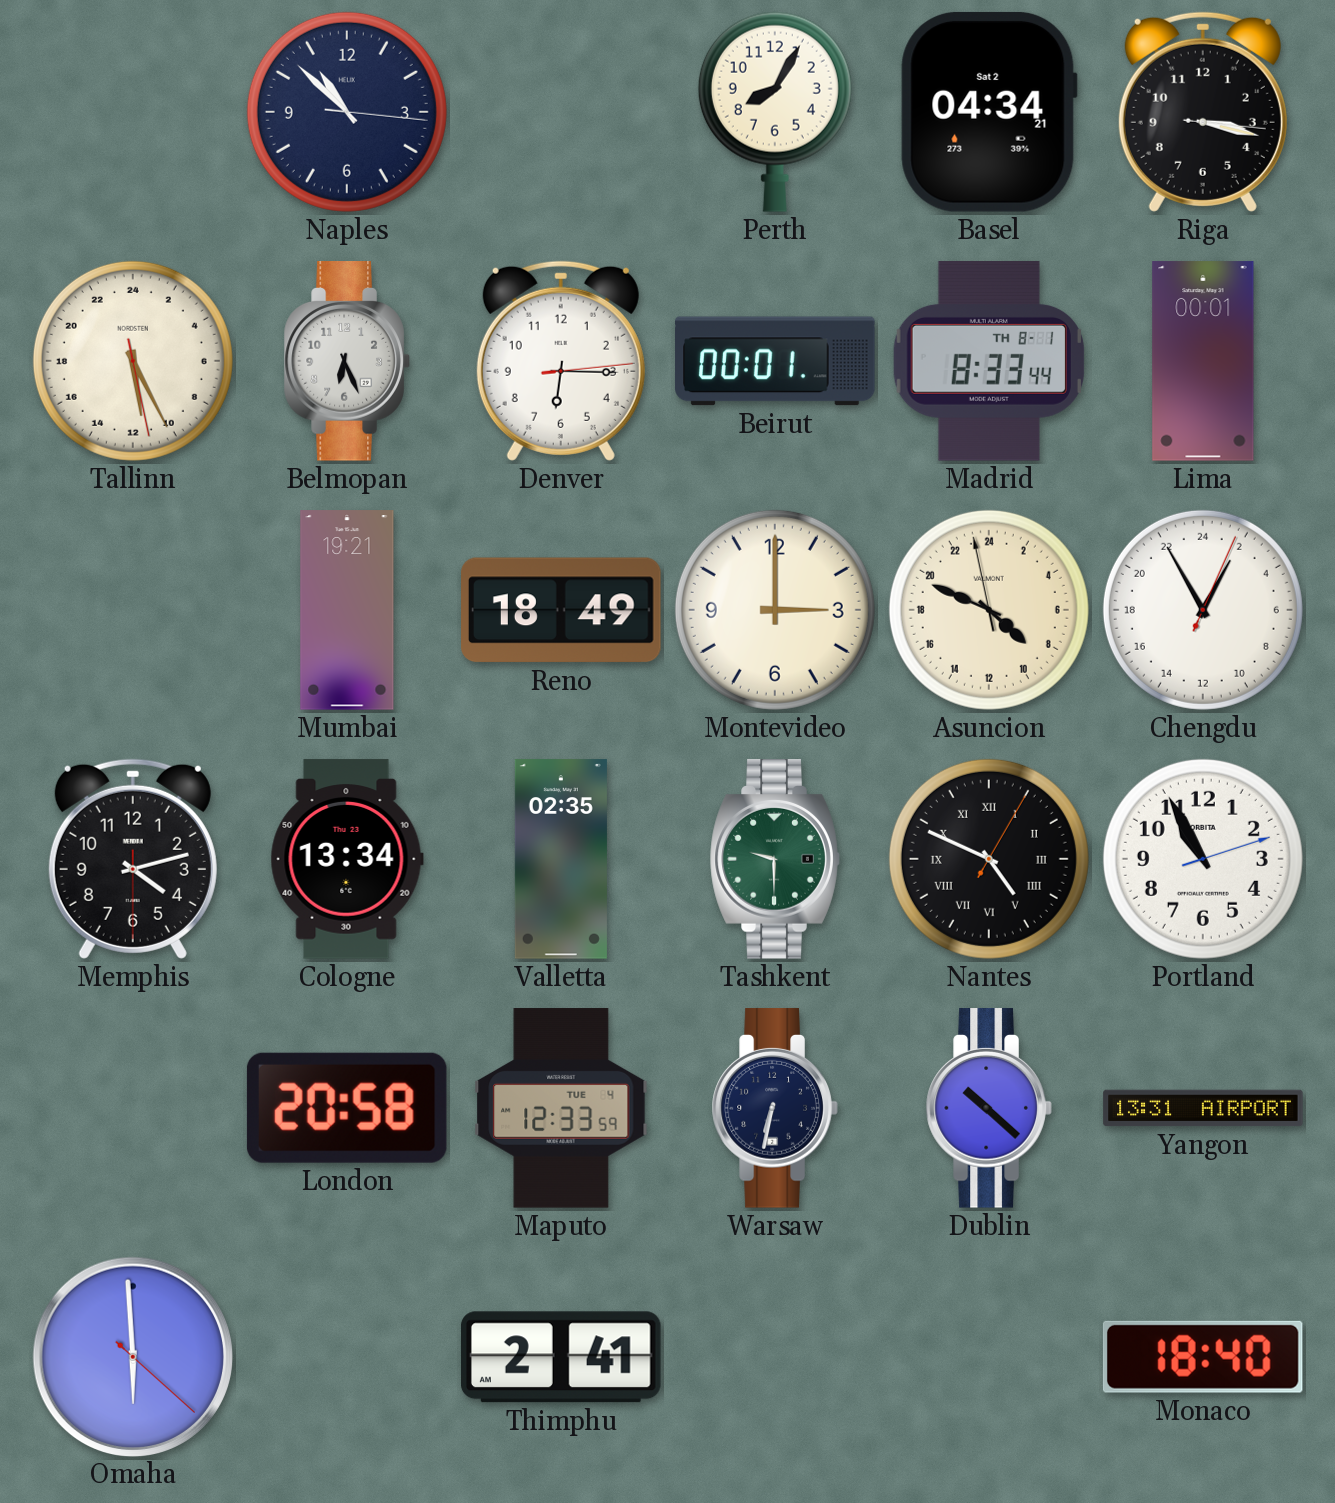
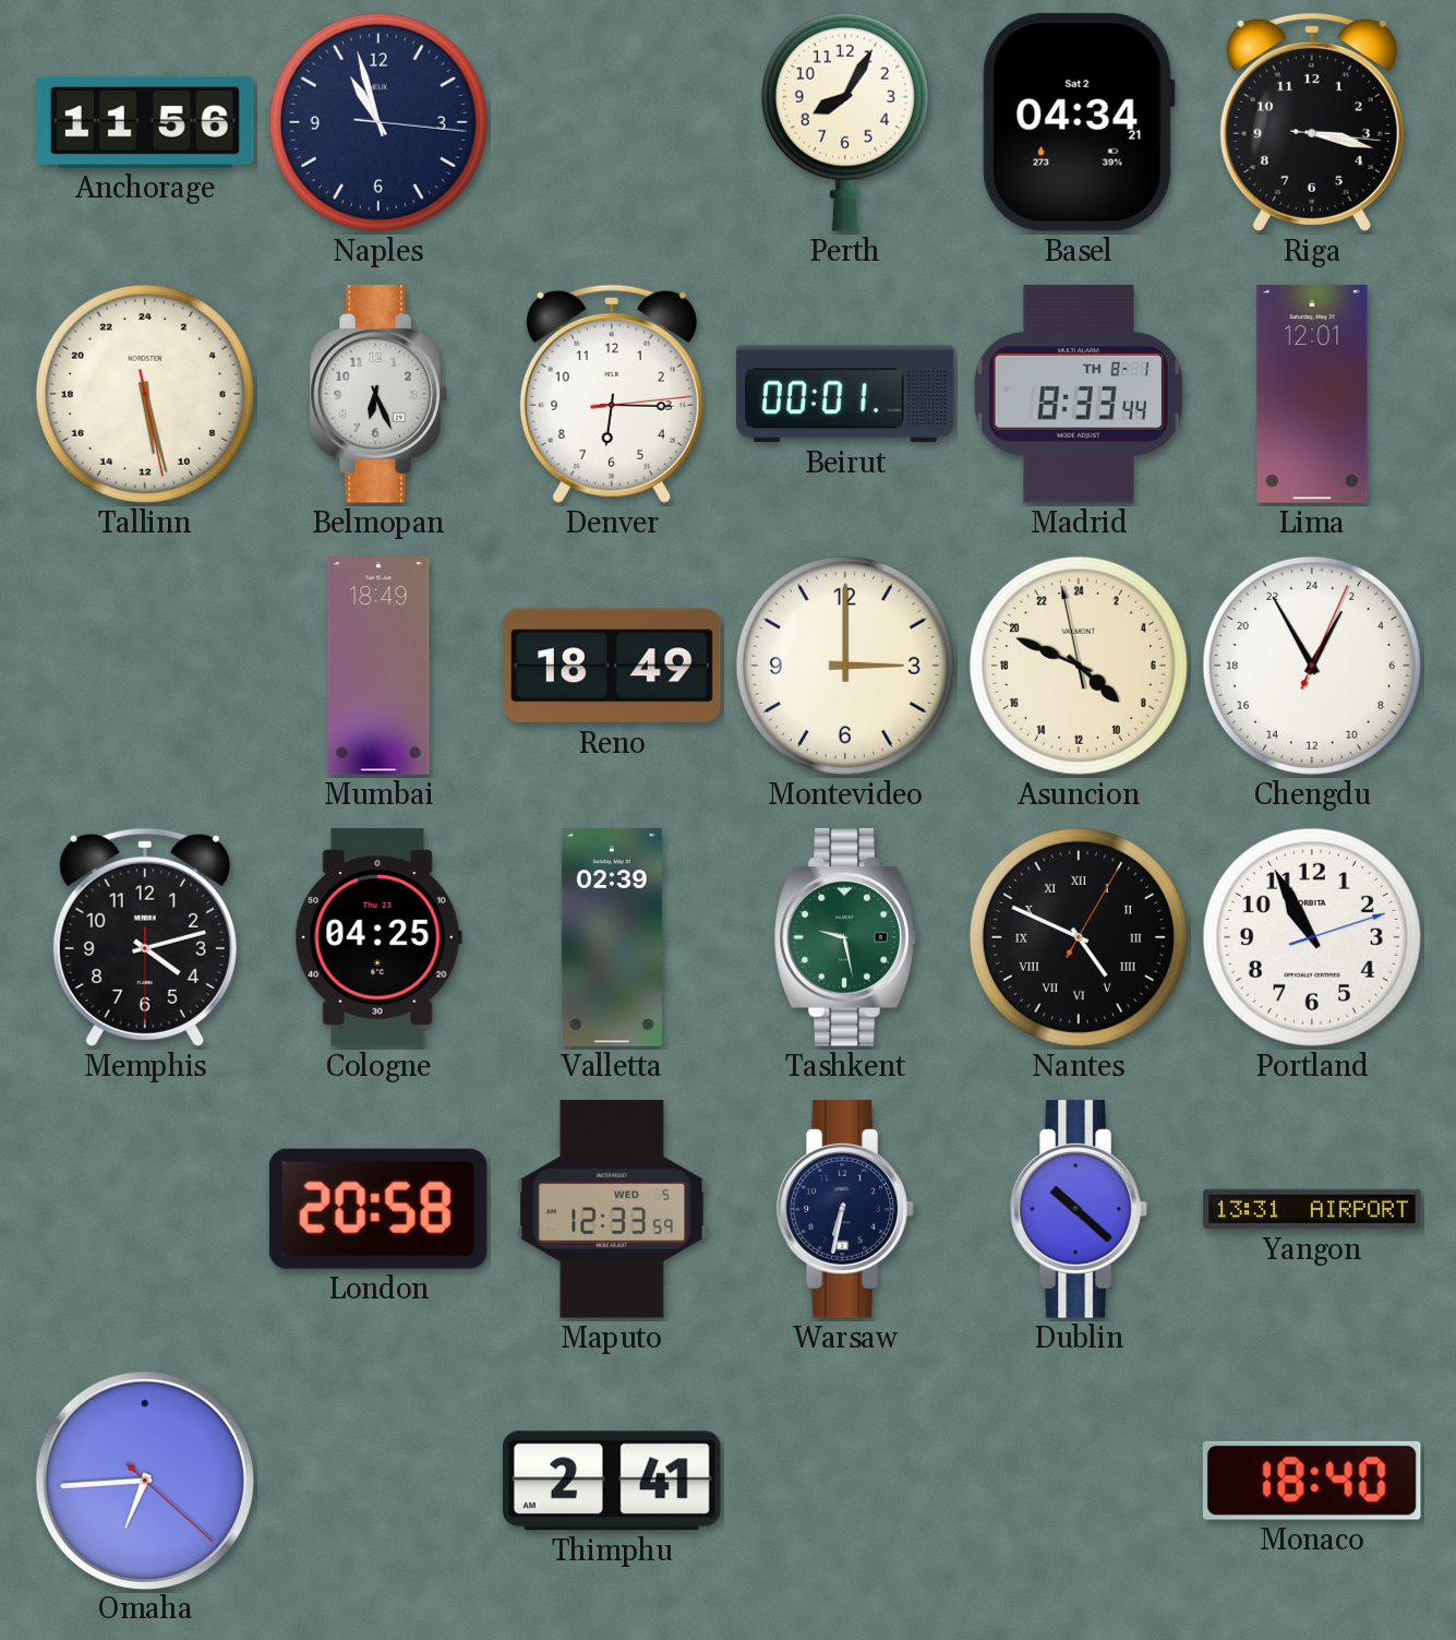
Anchorage: none -> 11:56 (146, 122)
Naples: 10:52 -> 10:57 (378, 122)
Tallinn: 11:25 -> 11:27 (145, 394)
Lima: 00:01 -> 12:01 (1312, 394)
Mumbai: 19:21 -> 18:49 (378, 666)
Cologne: 13:34 -> 04:25 (378, 937)
Valletta: 02:35 -> 02:39 (612, 937)
Tashkent: 9:30 -> 9:28 (845, 937)
Maputo date: TUE 4 -> WED 5 (612, 1209)
Omaha: 5:59 -> 6:44 (144, 1480)
